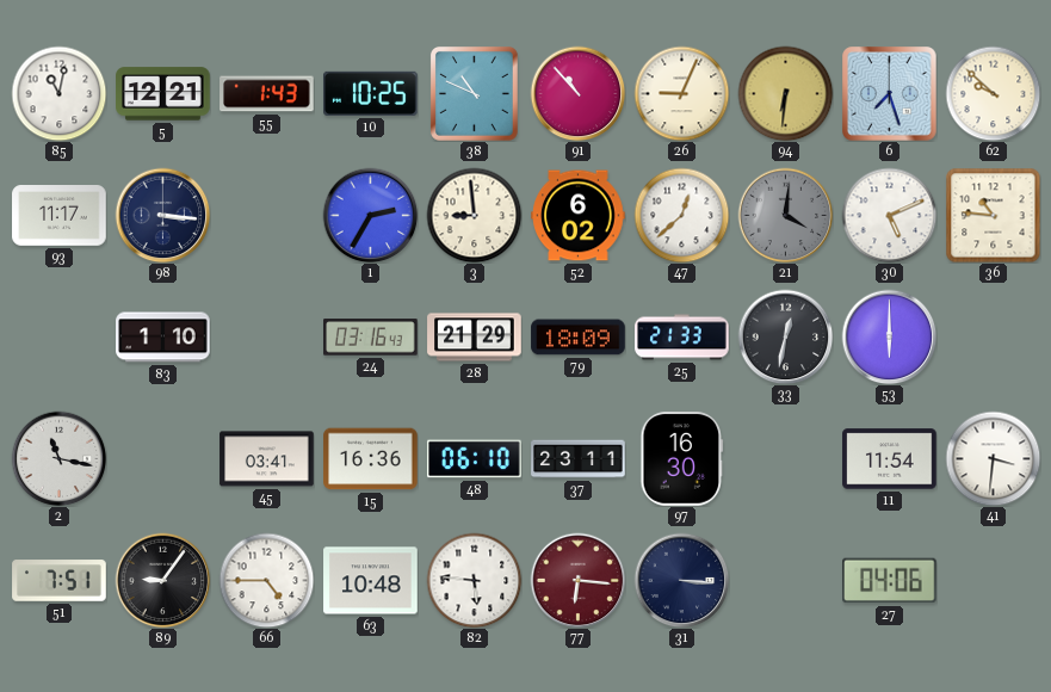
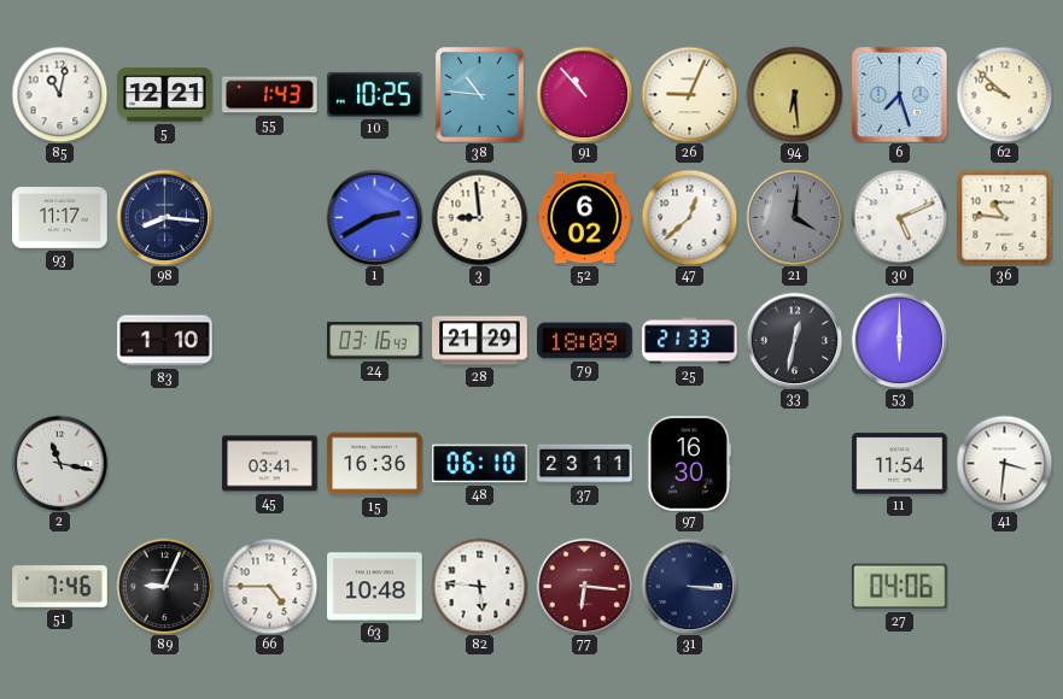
38: 10:49 -> 10:46 (480, 95)
94: 6:31 -> 6:29 (794, 94)
98: 3:16 -> 8:16 (164, 217)
1: 2:35 -> 2:40 (374, 217)
51: 7:51 -> 7:46 (60, 587)
89: 9:06 -> 9:04 (164, 586)
